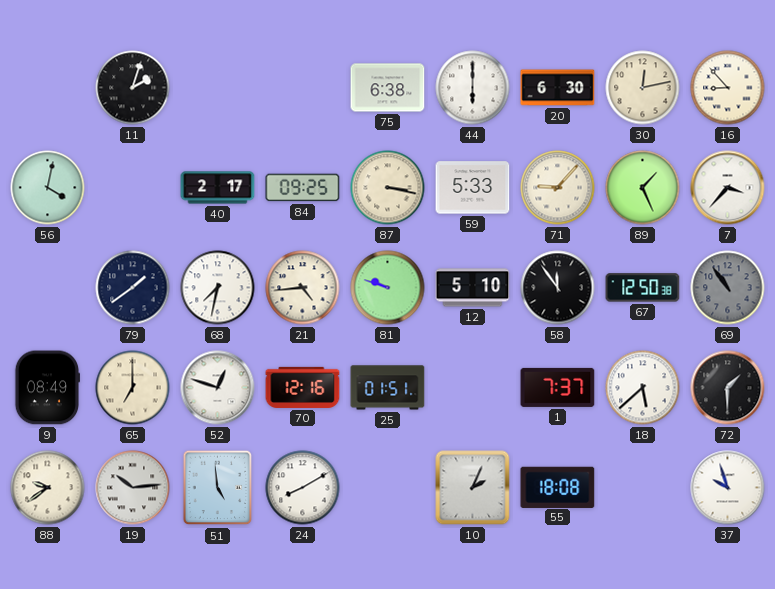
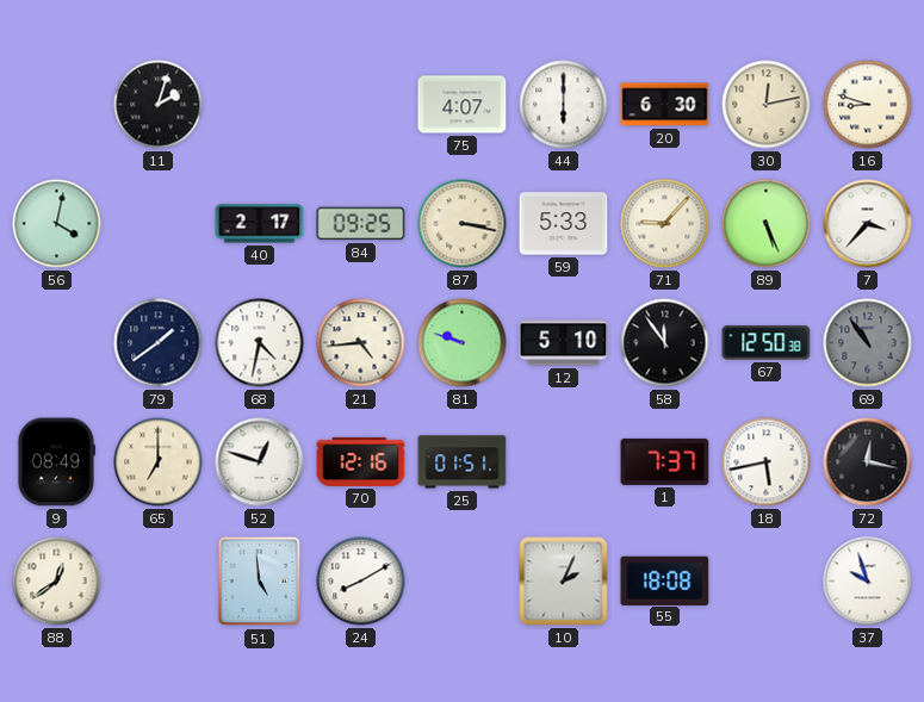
75: 6:38 -> 4:07 (463, 105)
16: 8:53 -> 8:48 (868, 105)
89: 1:26 -> 5:26 (767, 224)
68: 7:32 -> 4:32 (260, 343)
18: 5:38 -> 5:43 (767, 462)
72: 1:30 -> 12:17 (868, 462)
88: 9:39 -> 12:39 (57, 582)
19: 10:14 -> none (133, 488)
